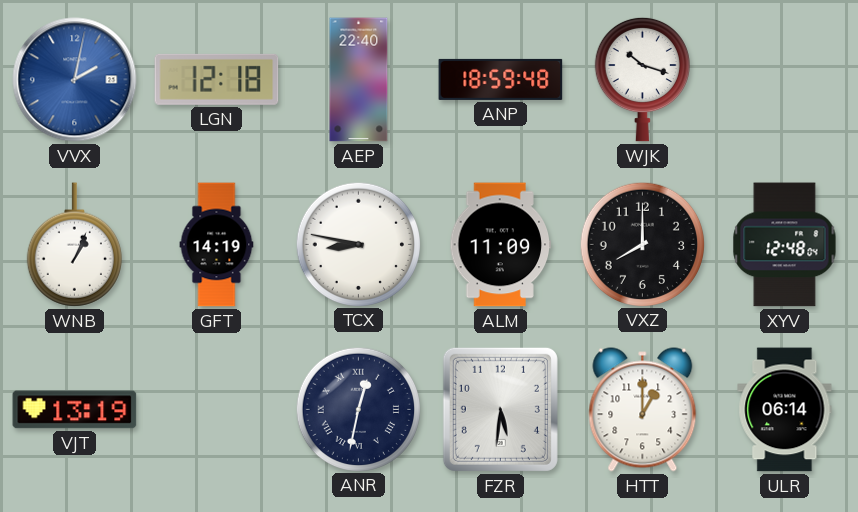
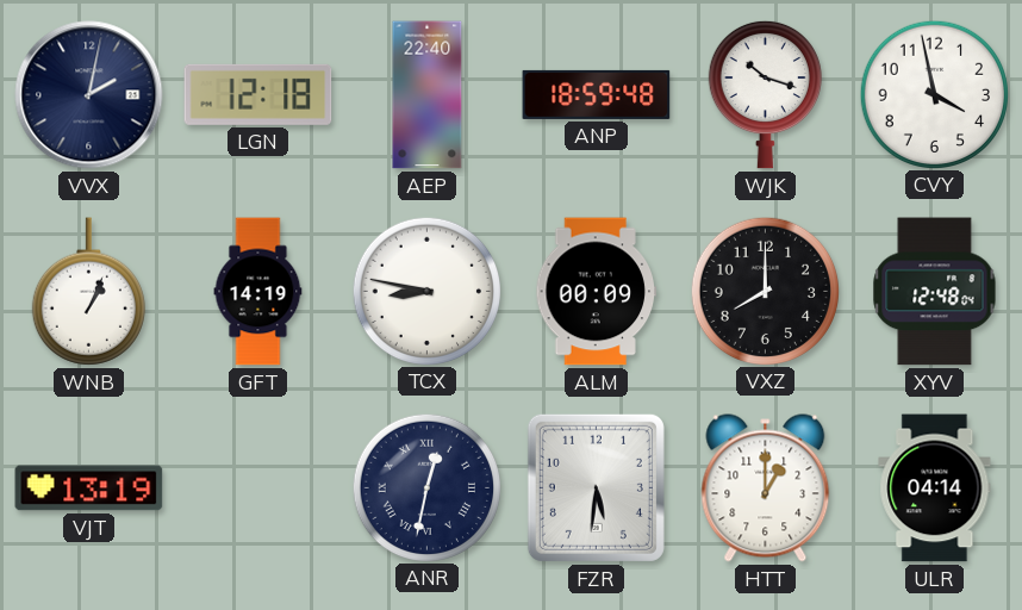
VVX dial: blue -> navy (89, 95)
CVY: none -> 3:58 (934, 94)
ALM: 11:09 -> 00:09 (597, 292)
ULR: 06:14 -> 04:14 (935, 488)
